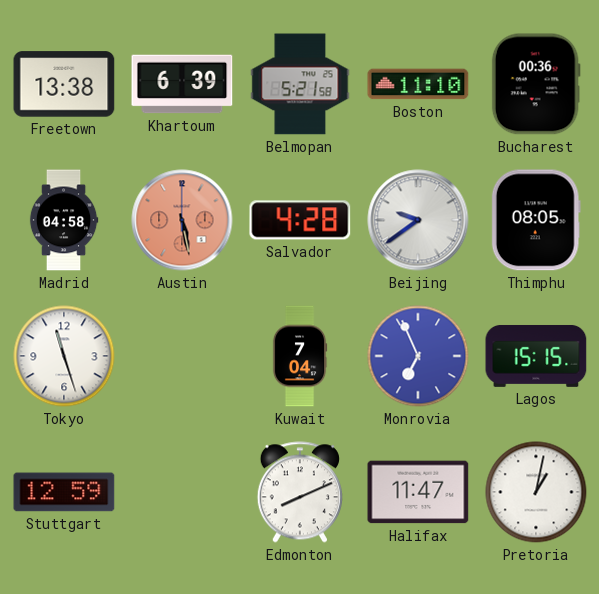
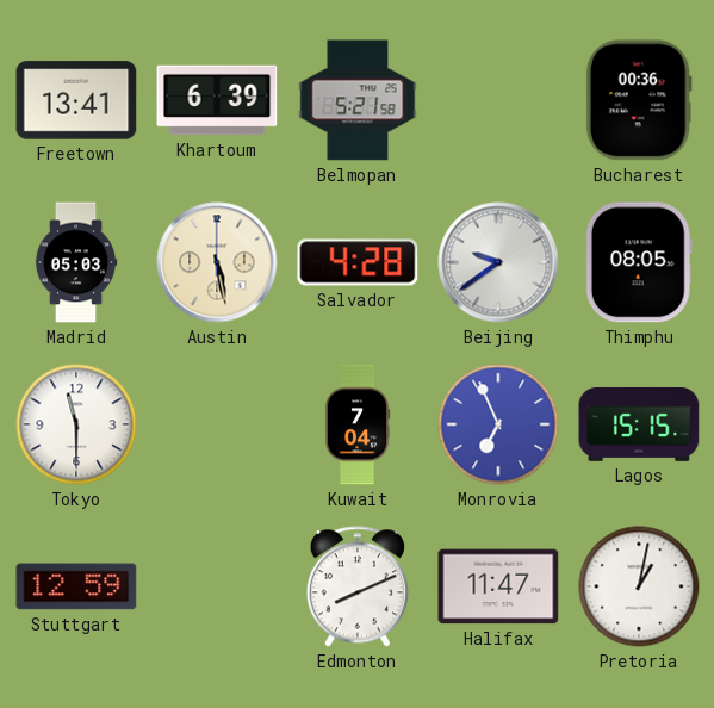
Freetown: 13:38 -> 13:41 (76, 100)
Boston: 11:10 -> none (418, 84)
Madrid: 04:58 -> 05:03 (76, 262)
Austin dial: salmon -> cream (217, 262)
Tokyo: 11:27 -> 11:30 (76, 424)
